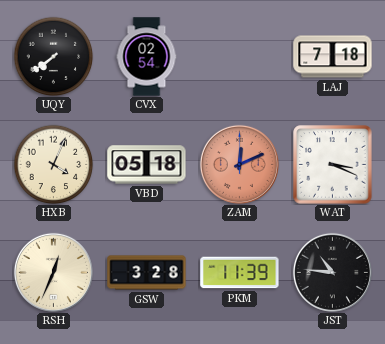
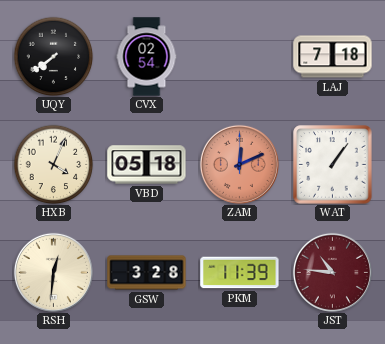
WAT: 3:19 -> 1:06 (333, 165)
RSH: 12:34 -> 12:31 (53, 272)
JST dial: black -> burgundy (332, 272)
